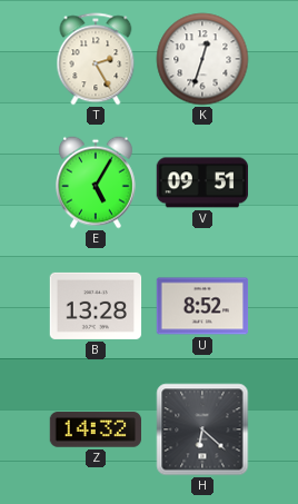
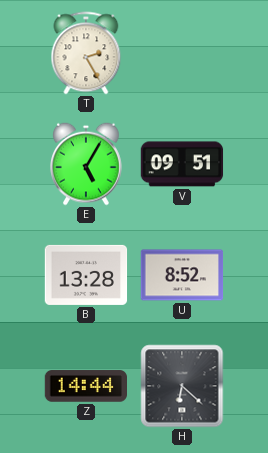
K: 12:33 -> none (202, 59)
Z: 14:32 -> 14:44 (86, 386)
